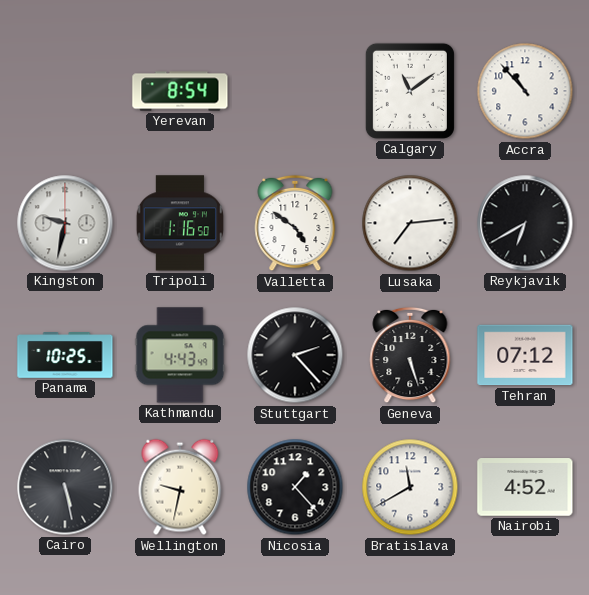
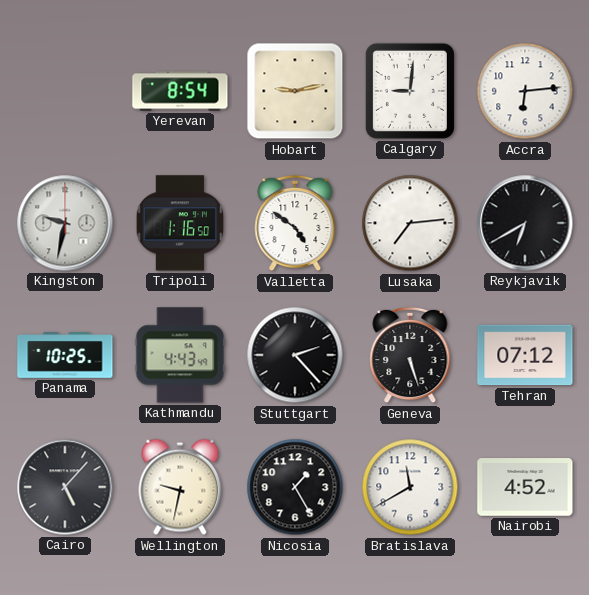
Hobart: none -> 9:13 (295, 91)
Calgary: 11:09 -> 9:01 (410, 91)
Accra: 10:53 -> 6:14 (525, 91)
Cairo: 5:28 -> 5:07 (65, 487)
Nicosia: 1:23 -> 1:25 (295, 487)
